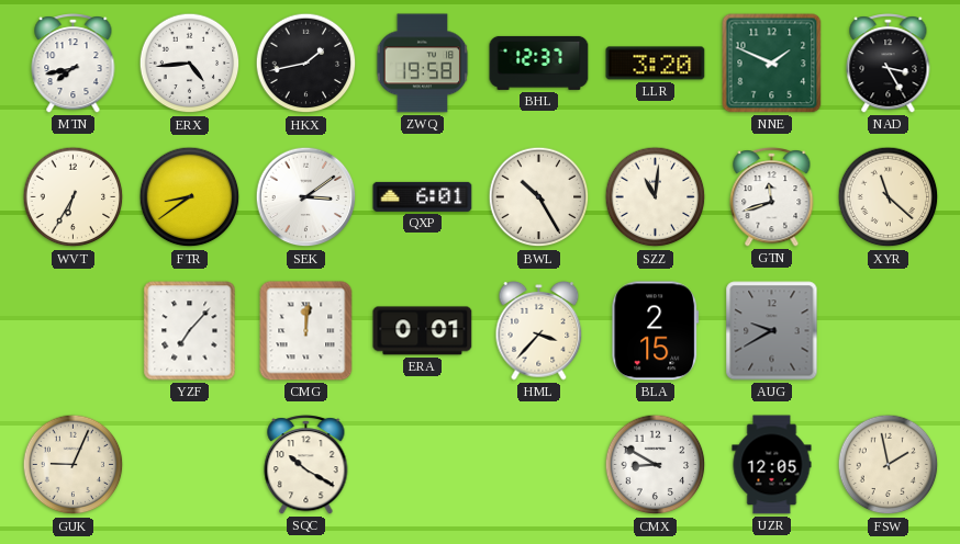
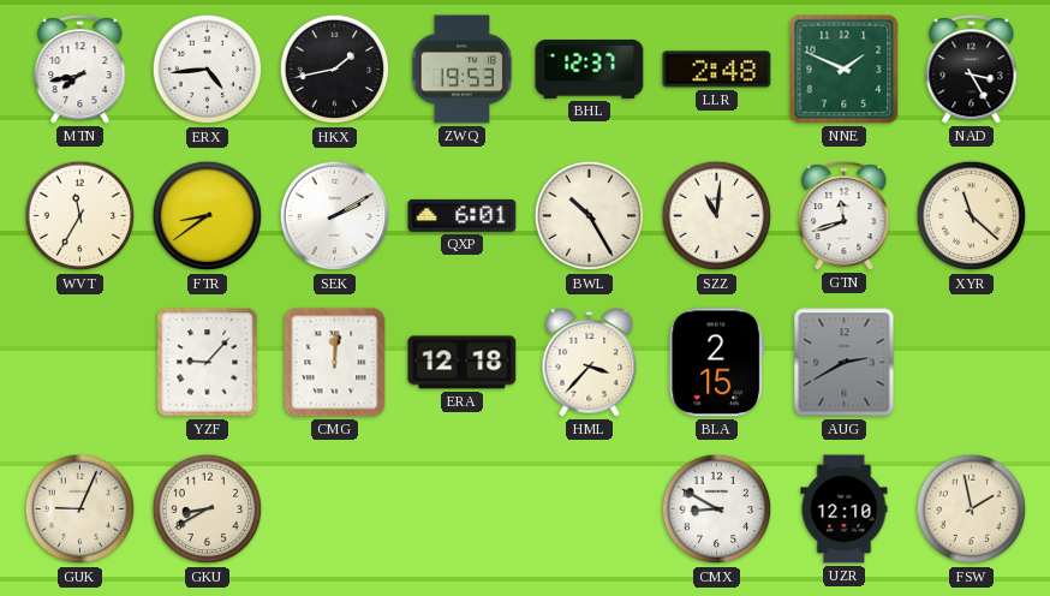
ZWQ: 19:58 -> 19:53 (463, 70)
LLR: 3:20 -> 2:48 (717, 70)
WVT: 6:35 -> 11:35 (80, 216)
SEK: 3:09 -> 2:10 (335, 216)
YZF: 7:07 -> 9:07 (208, 363)
ERA: 0:01 -> 12:18 (463, 363)
AUG: 9:40 -> 2:40 (845, 363)
GKU: none -> 8:40 (208, 509)
SQC: 10:20 -> none (306, 465)
UZR: 12:05 -> 12:10 (845, 509)
